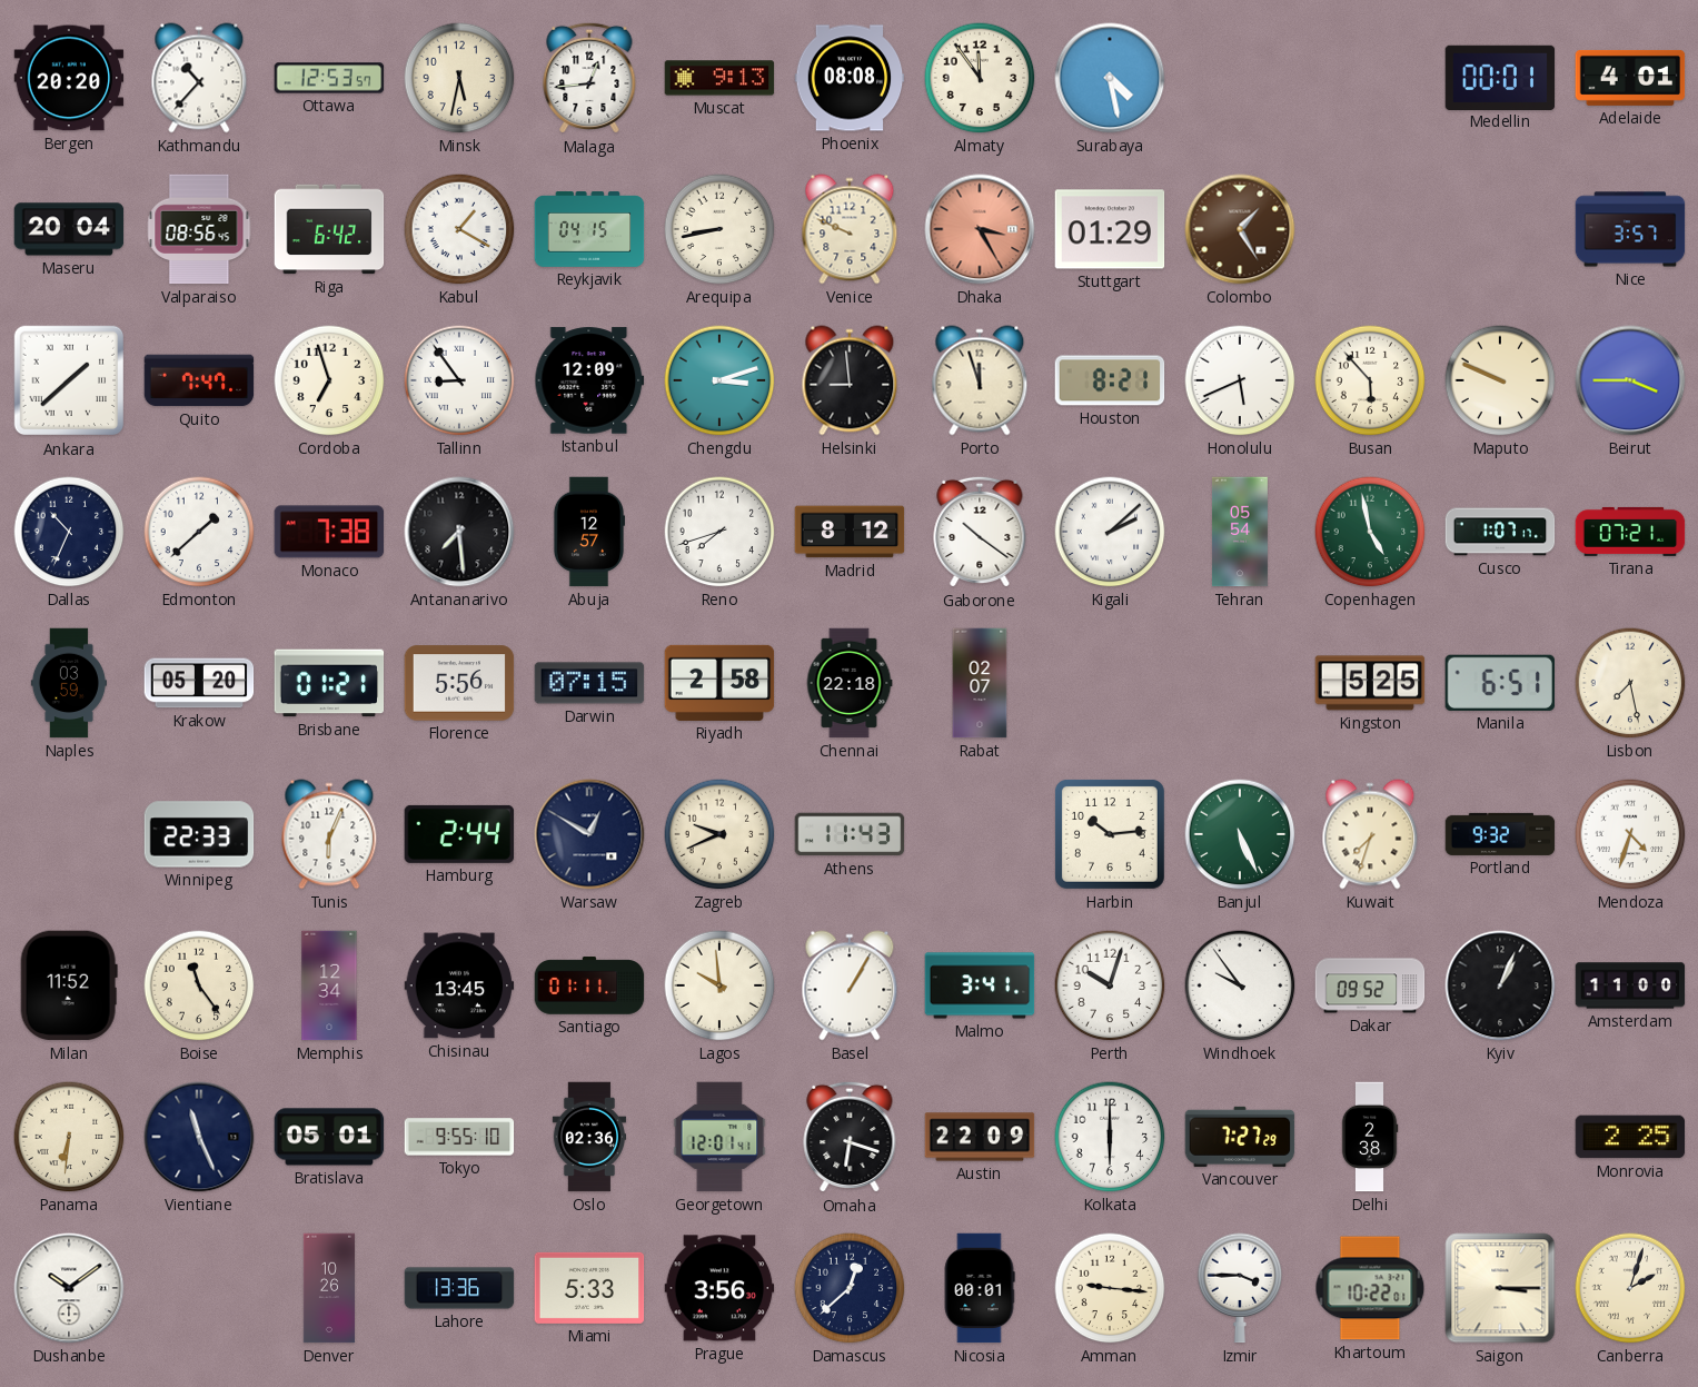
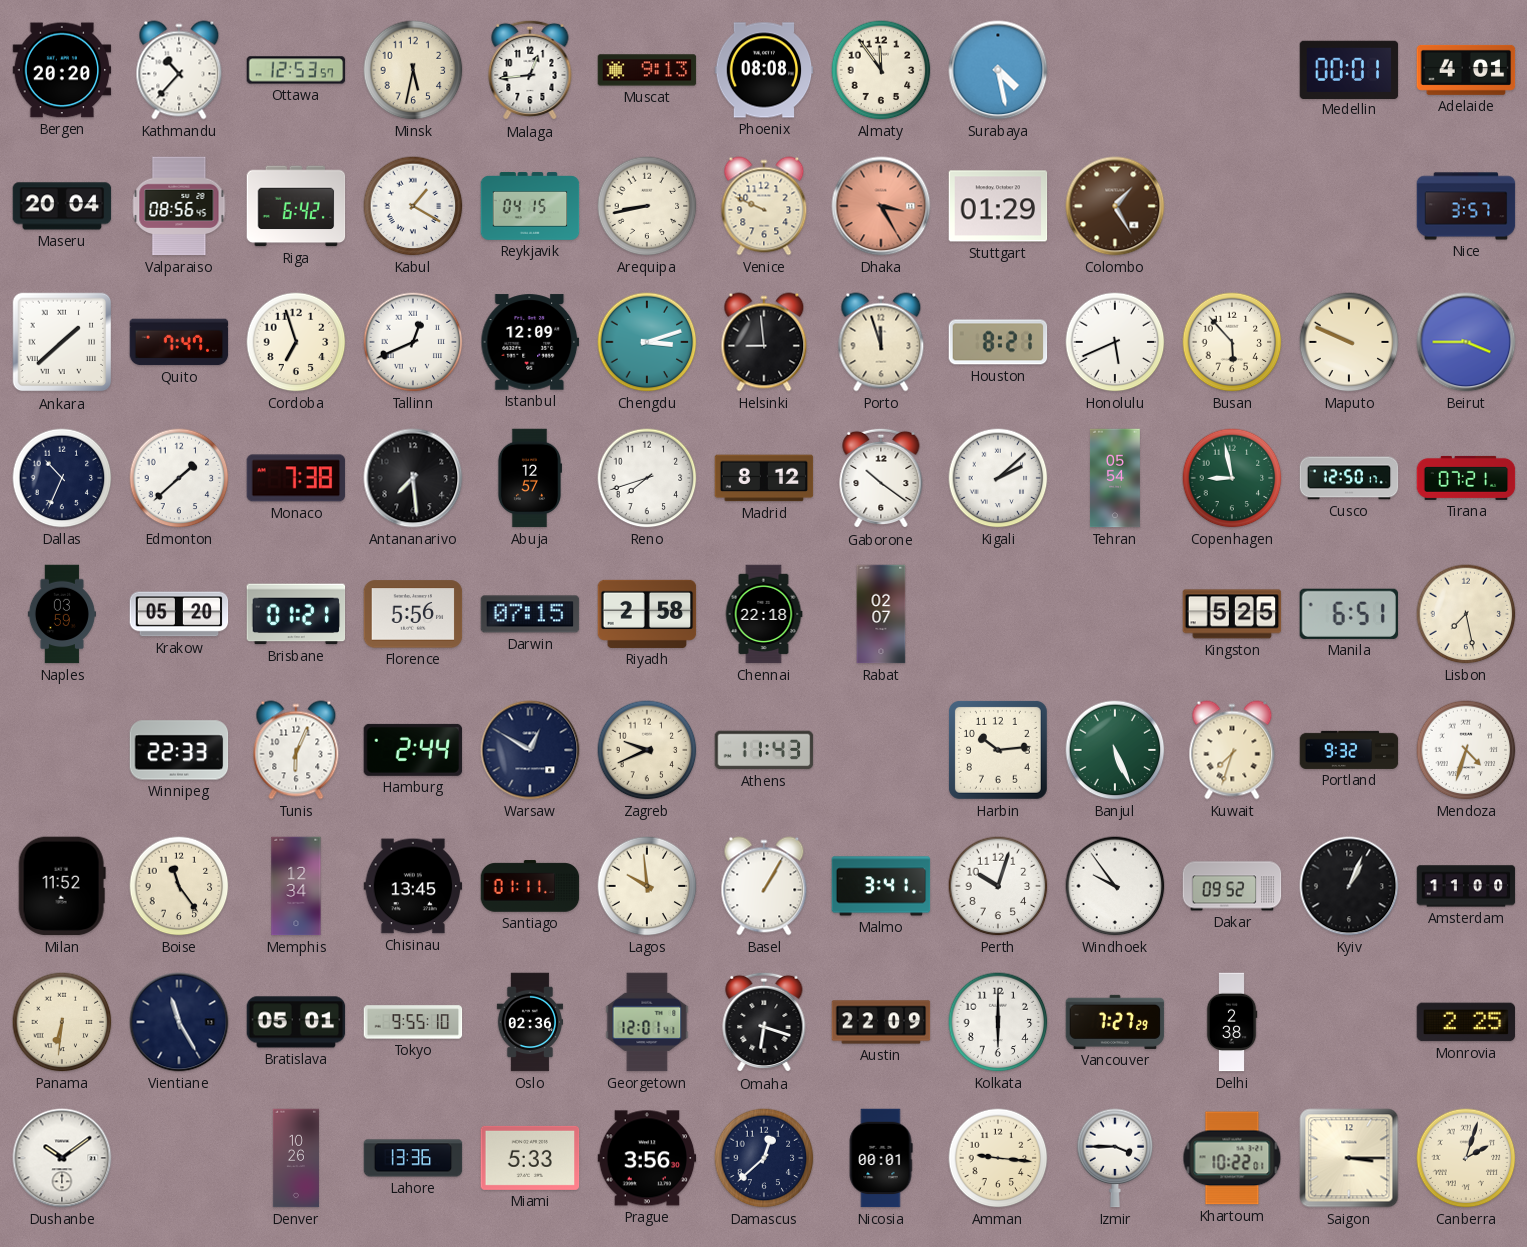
Tallinn: 8:54 -> 12:41 (413, 342)
Copenhagen: 4:58 -> 8:58 (1232, 478)
Cusco: 1:07 -> 12:50 (1349, 478)
Vientiane: 11:26 -> 11:25 (179, 1022)
